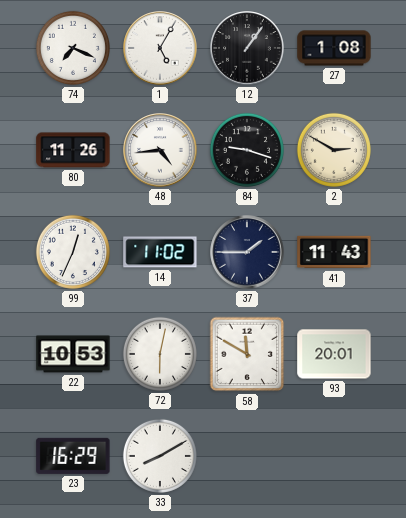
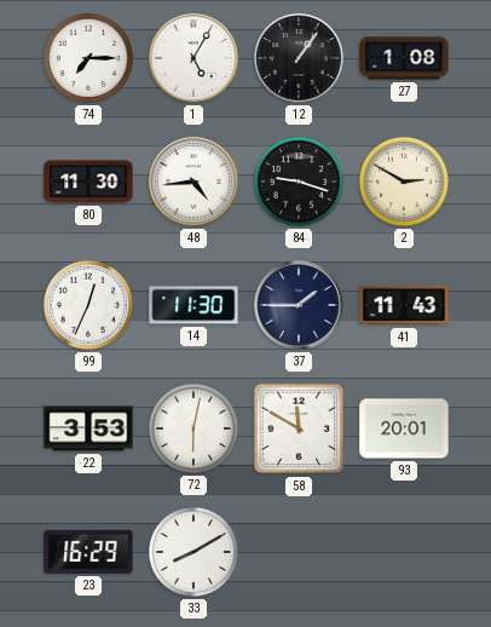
74: 7:19 -> 7:15 (88, 58)
80: 11:26 -> 11:30 (88, 182)
14: 11:02 -> 11:30 (193, 305)
22: 10:53 -> 3:53 (88, 428)
